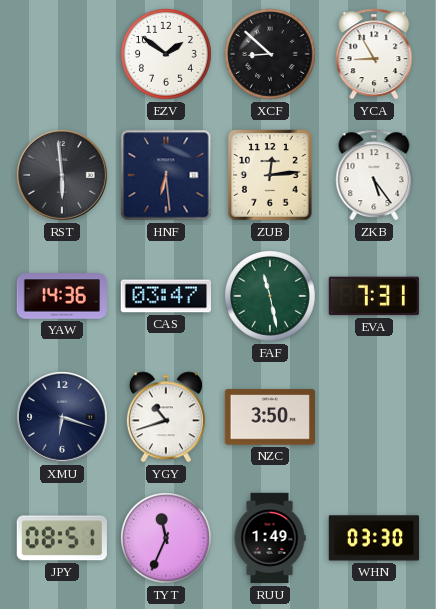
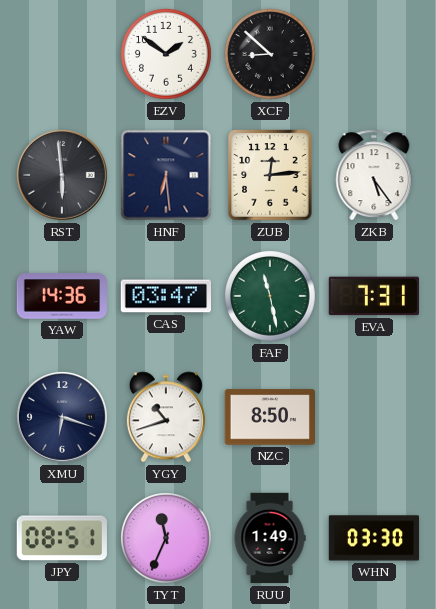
YCA: 8:55 -> none (374, 54)
NZC: 3:50 -> 8:50 (269, 417)
